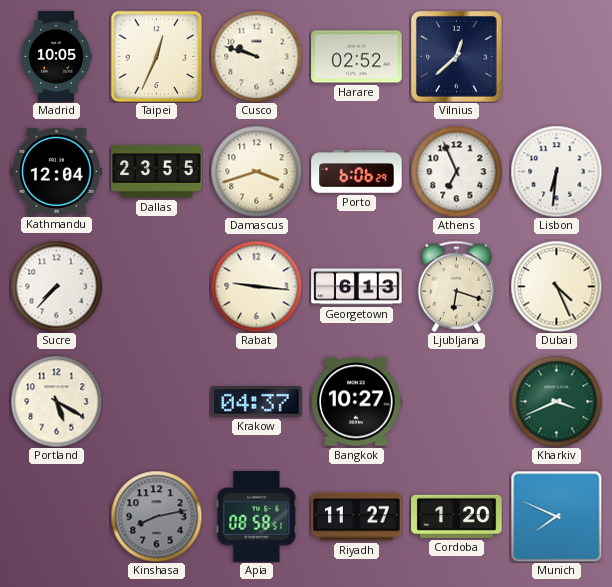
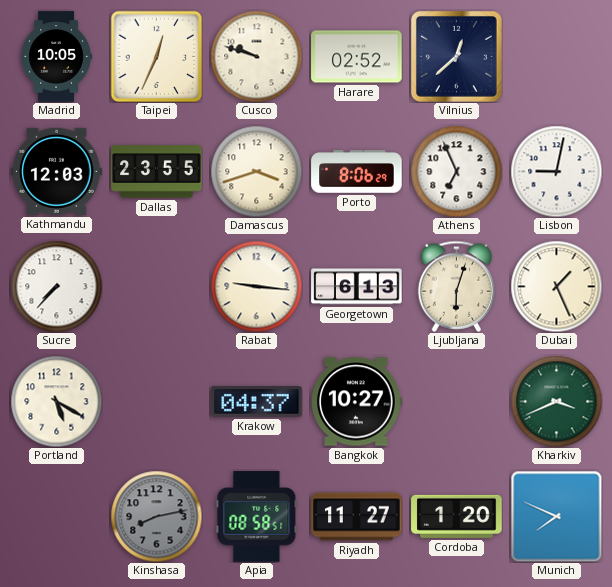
Kathmandu: 12:04 -> 12:03 (57, 171)
Porto: 6:06 -> 8:06 (357, 172)
Lisbon: 6:31 -> 9:02 (556, 171)
Ljubljana: 6:18 -> 6:03 (457, 286)
Dubai: 4:26 -> 1:26 (556, 286)
